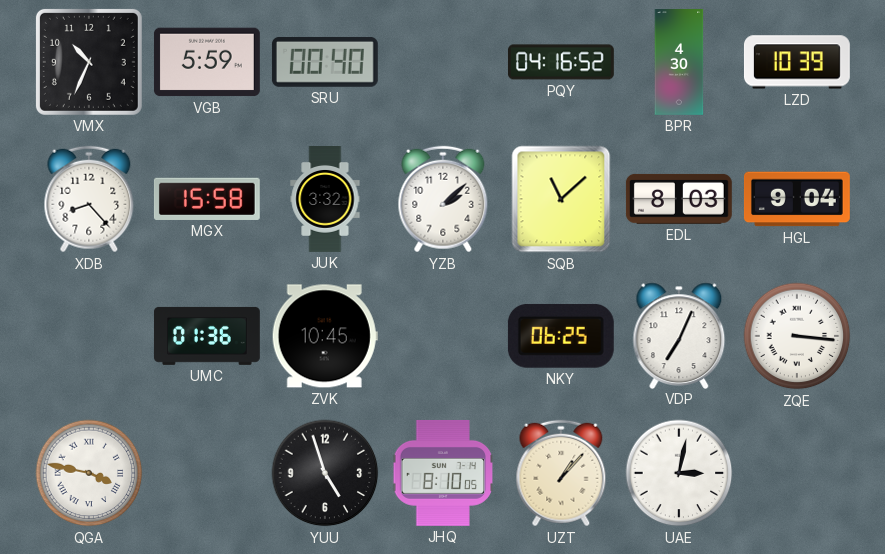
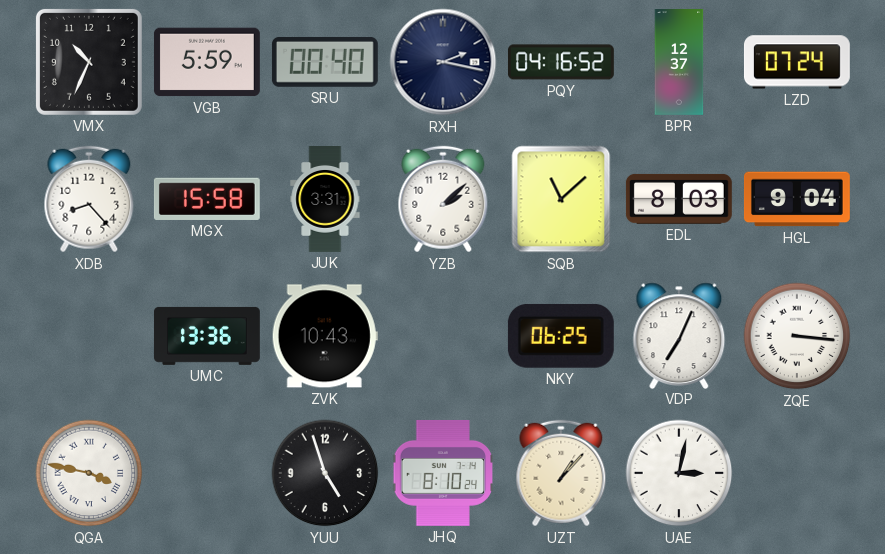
RXH: none -> 2:17 (443, 62)
BPR: 4:30 -> 12:37 (679, 63)
LZD: 10:39 -> 07:24 (797, 62)
JUK: 3:32 -> 3:31 (325, 200)
UMC: 01:36 -> 13:36 (207, 336)
ZVK: 10:45 -> 10:43 (325, 336)
JHQ: 8:10:05 -> 8:10:24 (443, 473)
